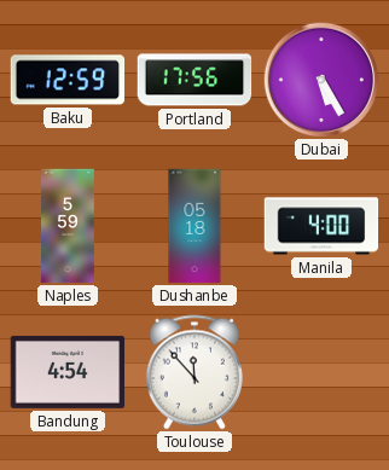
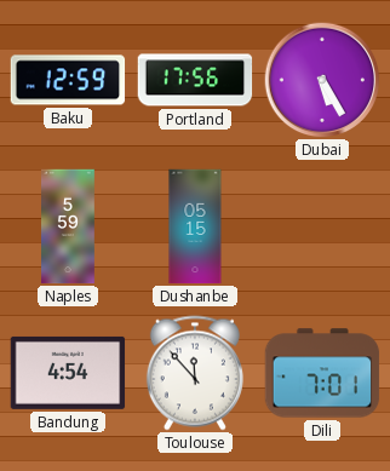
Dushanbe: 05:18 -> 05:15 (195, 226)
Manila: 4:00 -> none (321, 226)
Dili: none -> 7:01 (322, 373)
